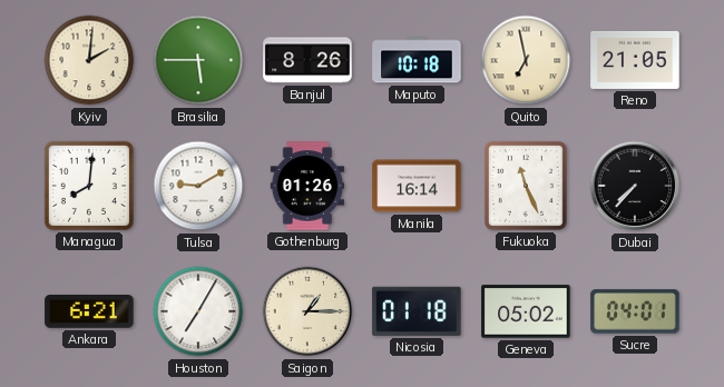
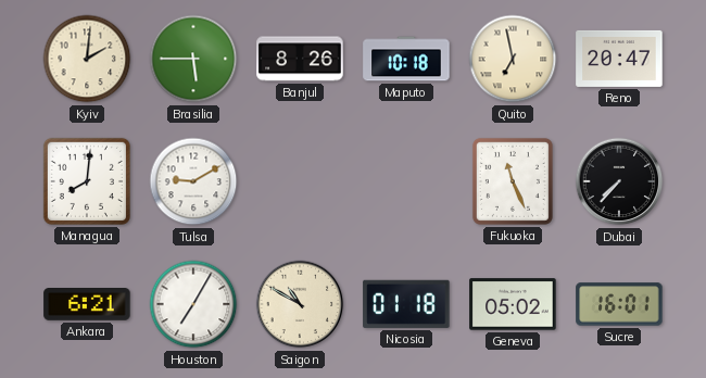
Reno: 21:05 -> 20:47 (619, 59)
Gothenburg: 01:26 -> none (307, 186)
Manila: 16:14 -> none (417, 186)
Saigon: 1:15 -> 10:50 (300, 304)
Sucre: 04:01 -> 16:01 (619, 304)
